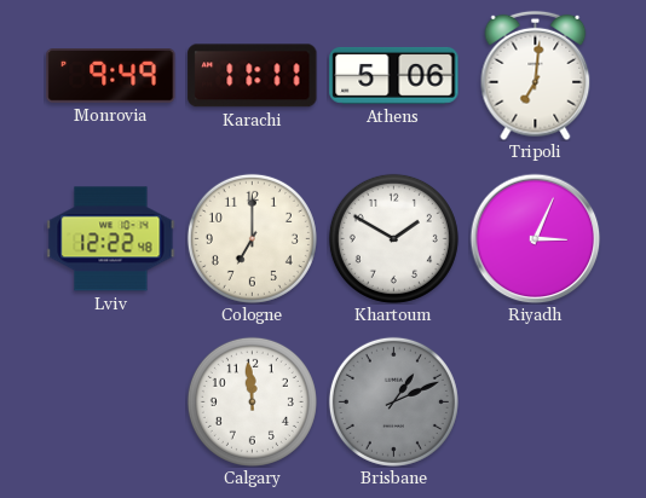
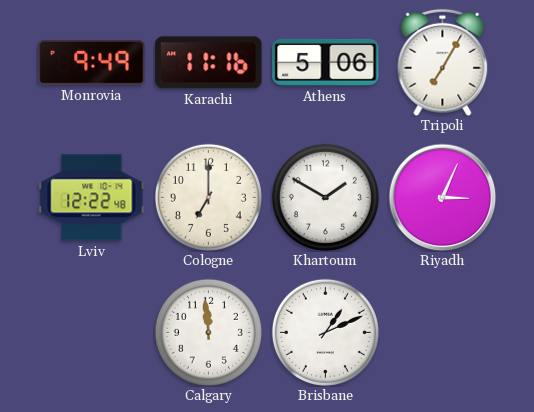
Karachi: 11:11 -> 11:16 (209, 63)
Tripoli: 7:01 -> 7:05 (443, 62)
Brisbane dial: grey -> white (325, 332)
